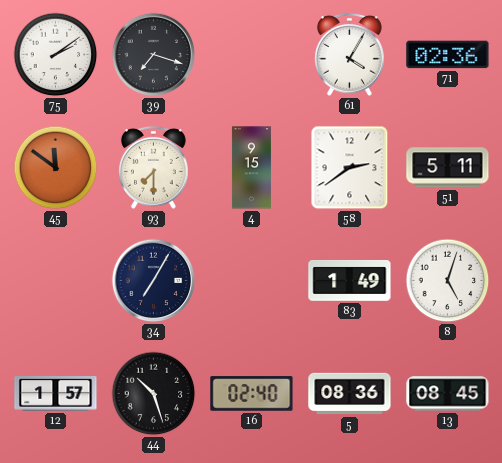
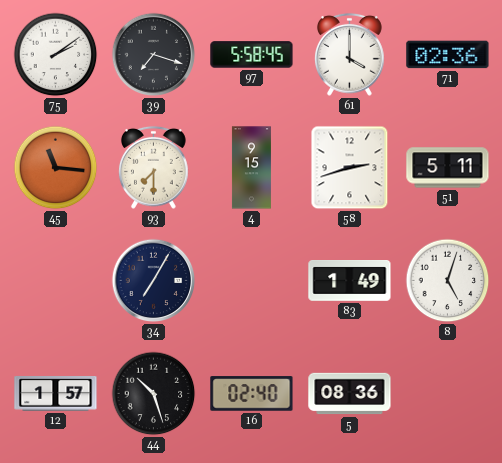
97: none -> 5:58 (252, 55)
61: 4:05 -> 4:00 (349, 54)
45: 11:51 -> 11:16 (56, 168)
58: 2:39 -> 2:42 (350, 168)
13: 08:45 -> none (448, 394)
